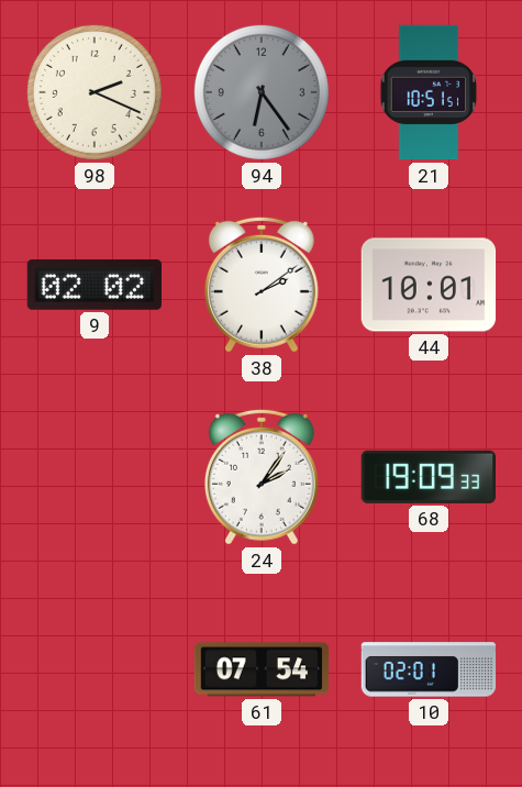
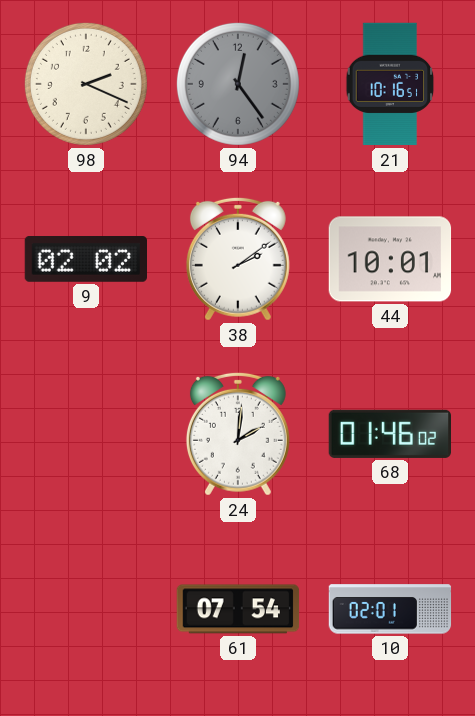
94: 6:24 -> 12:24 (238, 84)
21: 10:51 -> 10:16 (390, 84)
24: 2:06 -> 2:01 (238, 434)
68: 19:09 -> 01:46 (389, 434)
